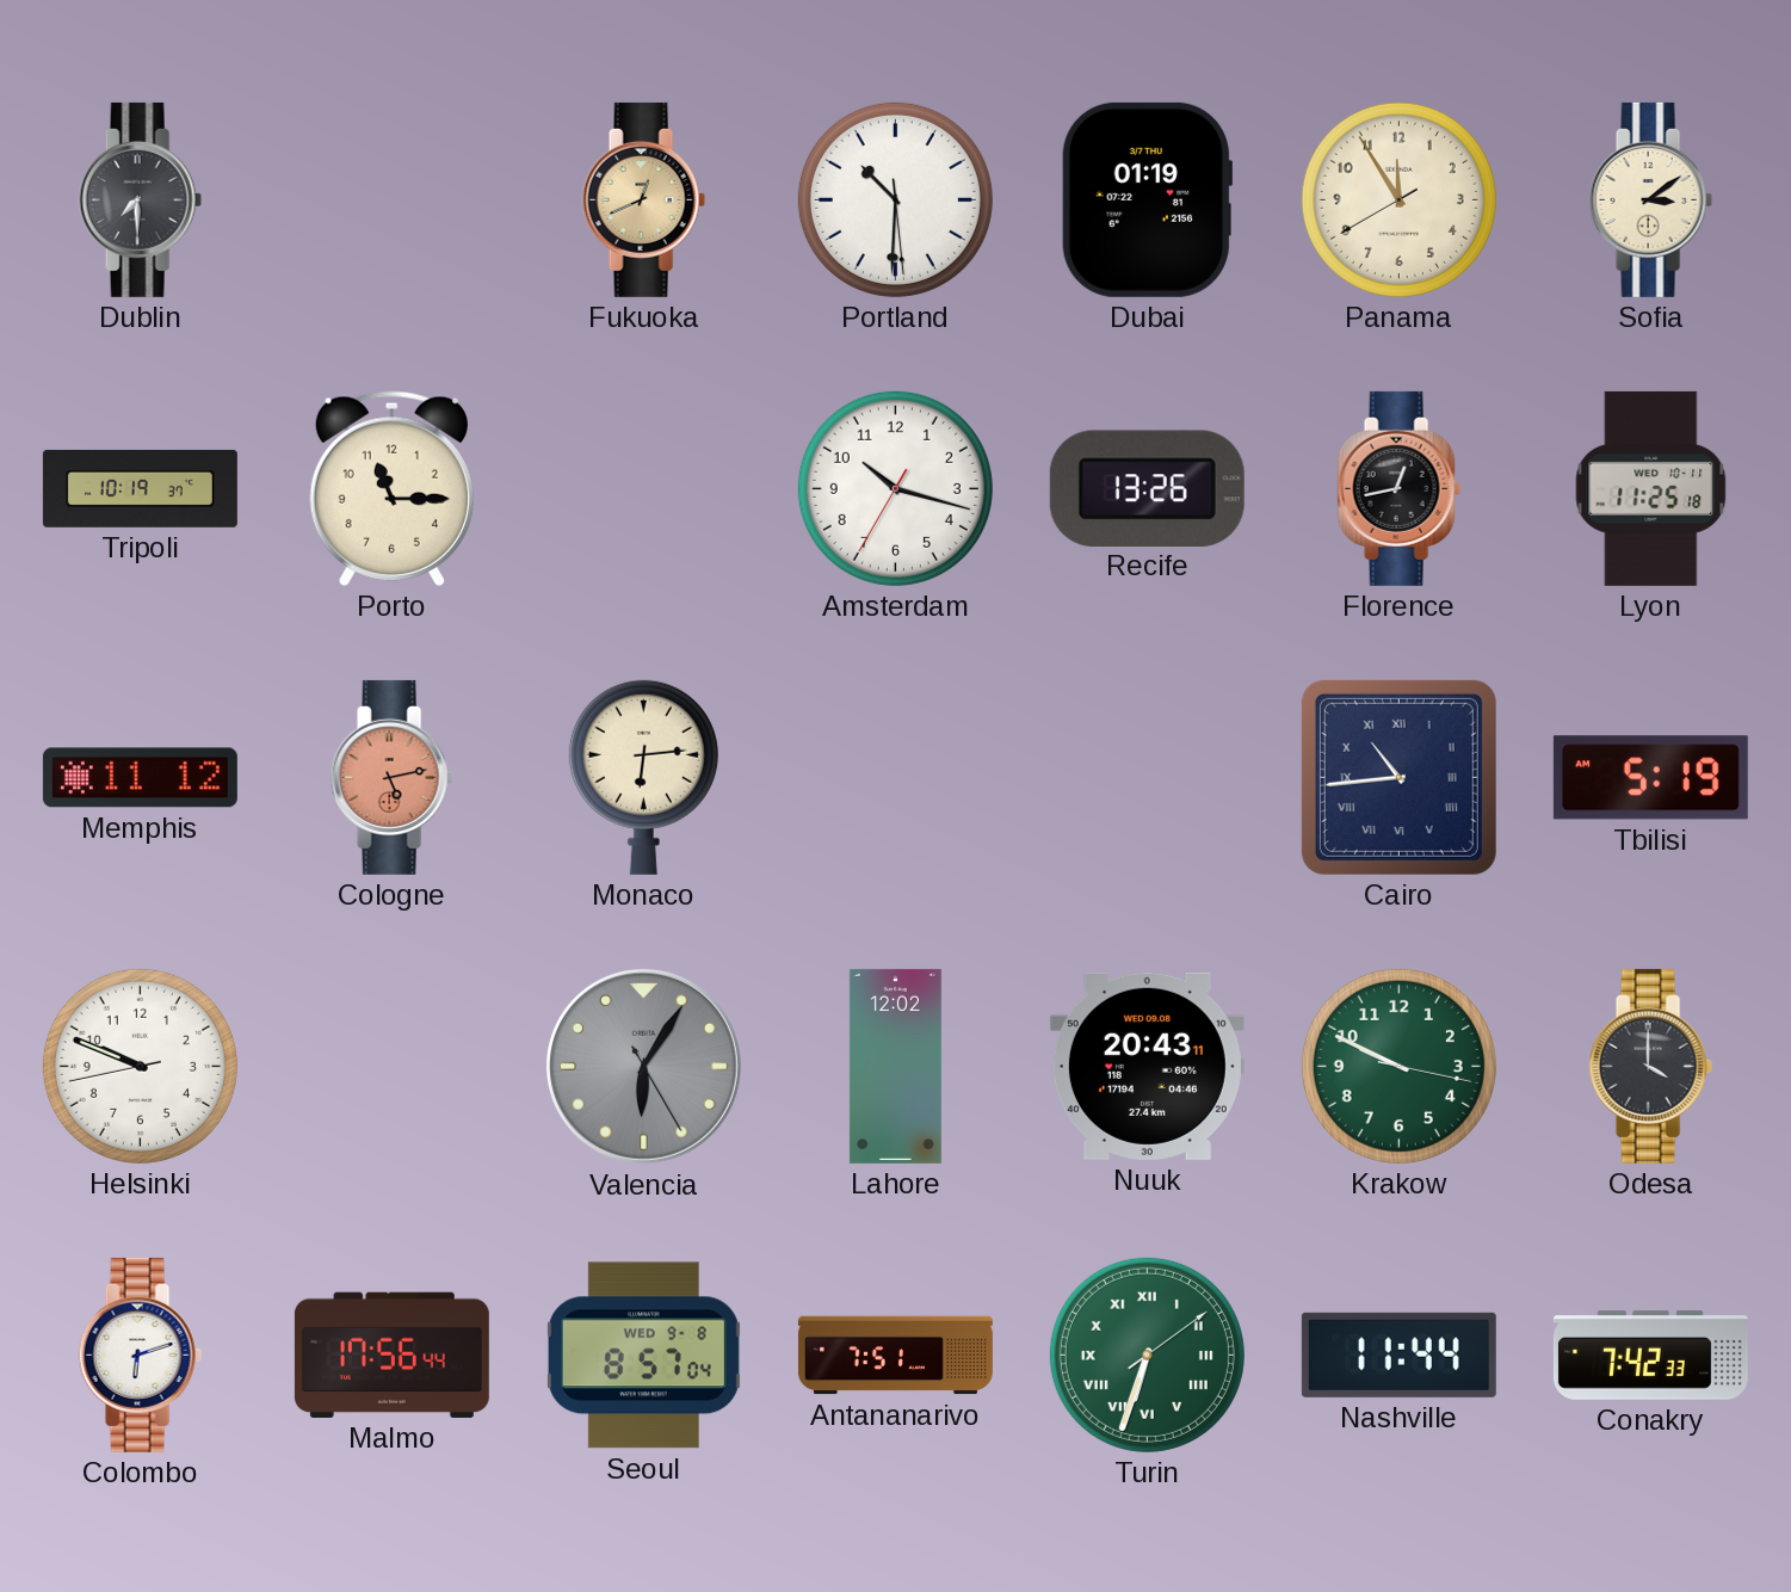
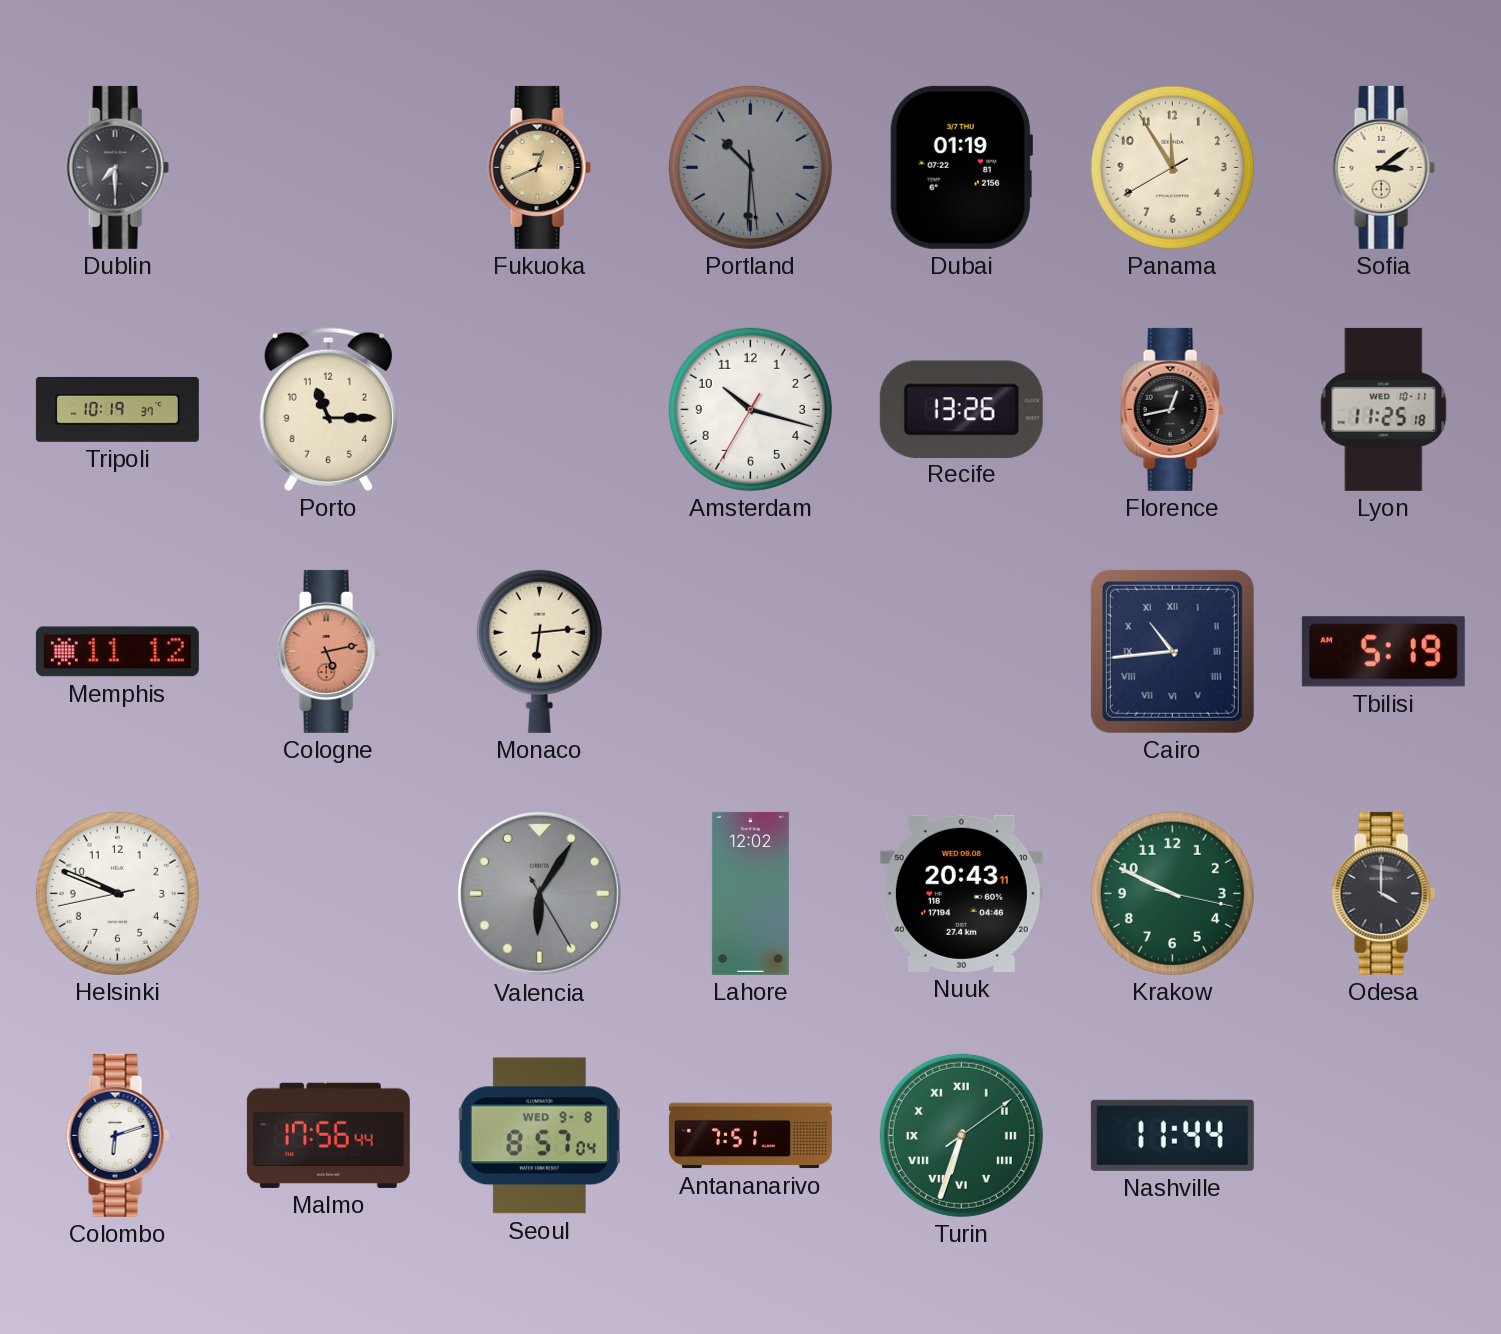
Portland dial: white -> grey (750, 167)
Conakry: 7:42 -> none (1650, 1356)
